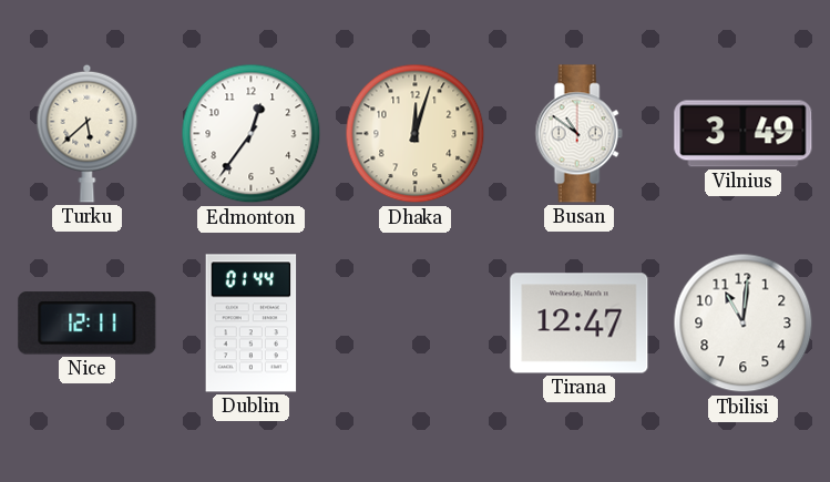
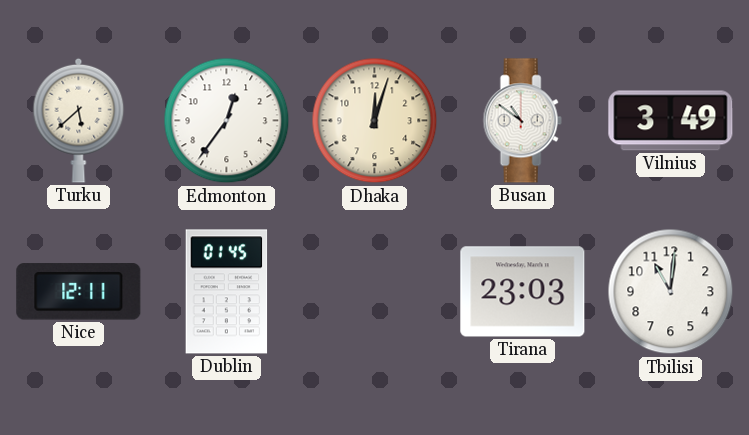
Dublin: 01:44 -> 01:45 (227, 292)
Tirana: 12:47 -> 23:03 (523, 292)
